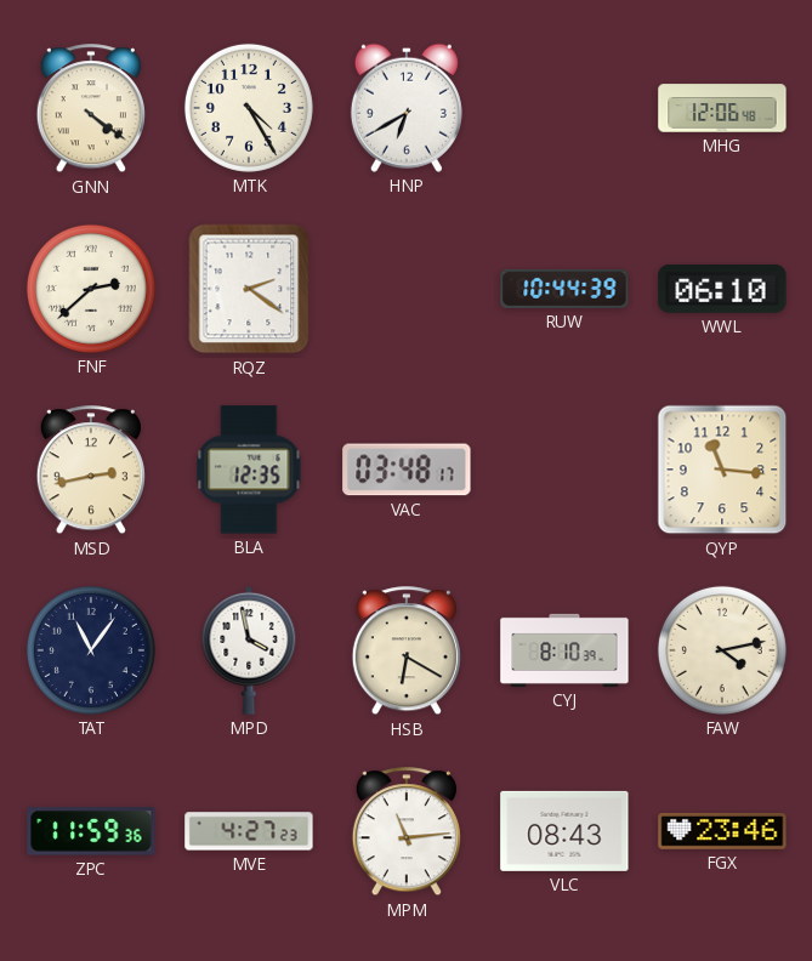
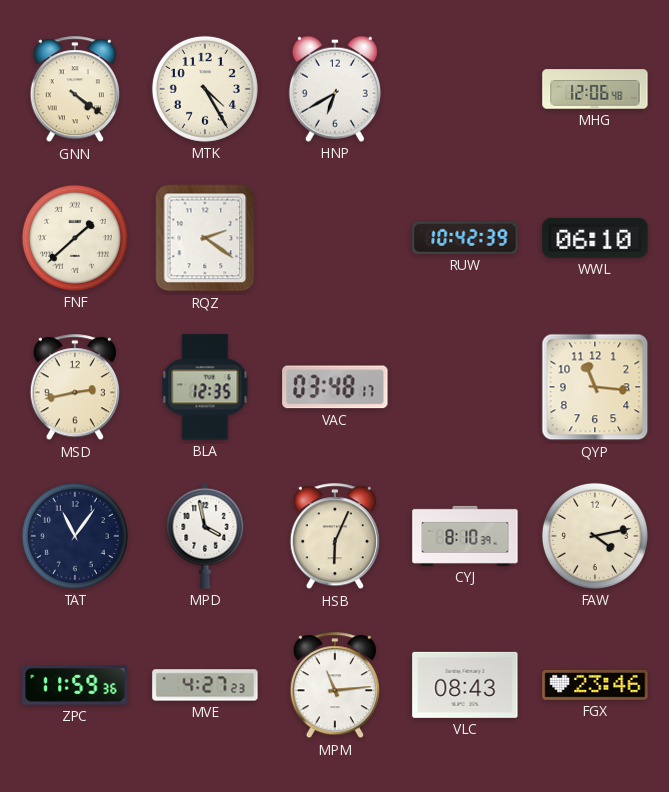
FNF: 2:38 -> 1:38 (75, 238)
RUW: 10:44 -> 10:42 (465, 238)
HSB: 6:20 -> 6:04 (335, 537)
